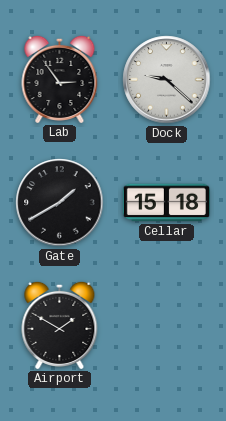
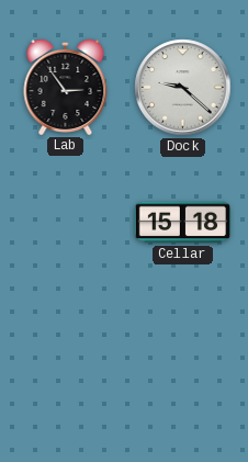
Gate: 1:40 -> none (60, 203)
Airport: 1:50 -> none (60, 325)
